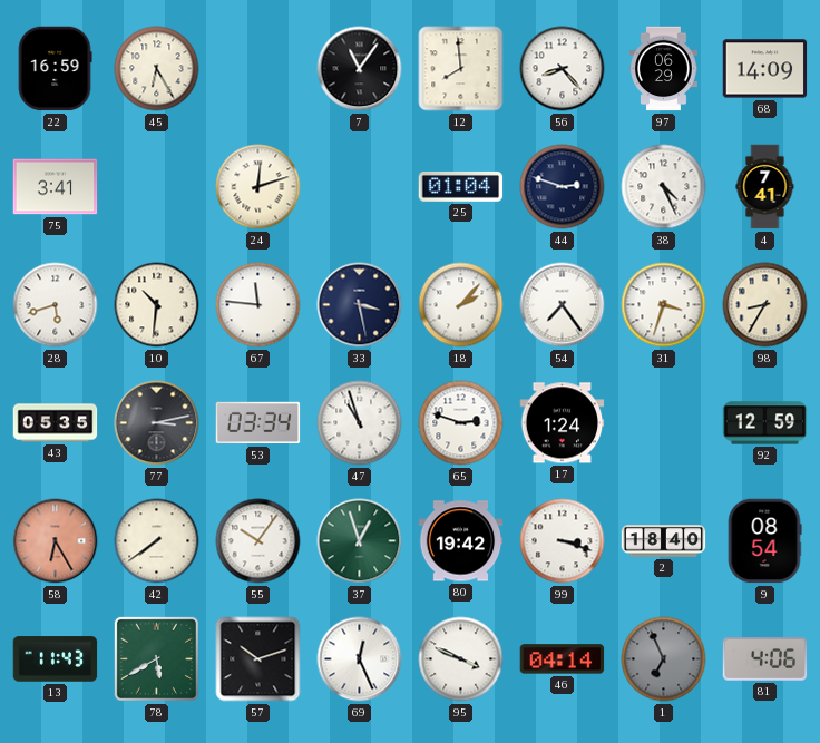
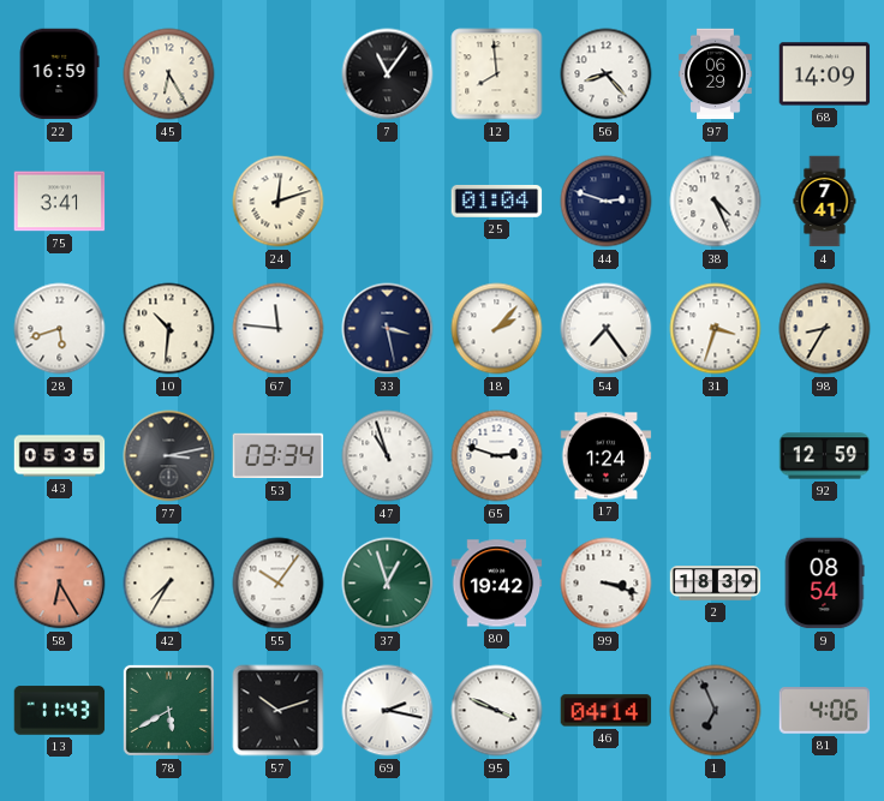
42: 7:39 -> 7:35 (169, 584)
2: 18:40 -> 18:39 (716, 584)
69: 12:26 -> 2:17 (388, 711)
